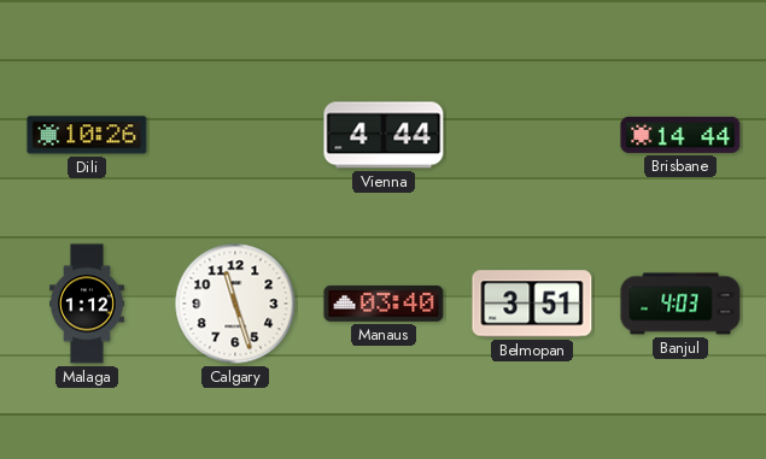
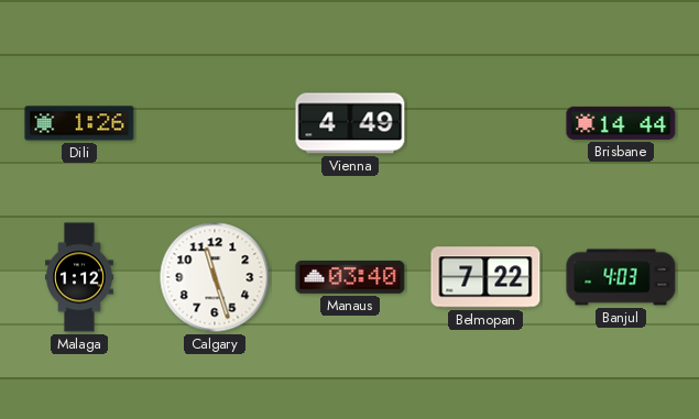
Dili: 10:26 -> 1:26 (79, 123)
Vienna: 4:44 -> 4:49 (350, 123)
Belmopan: 3:51 -> 7:22 (485, 277)
